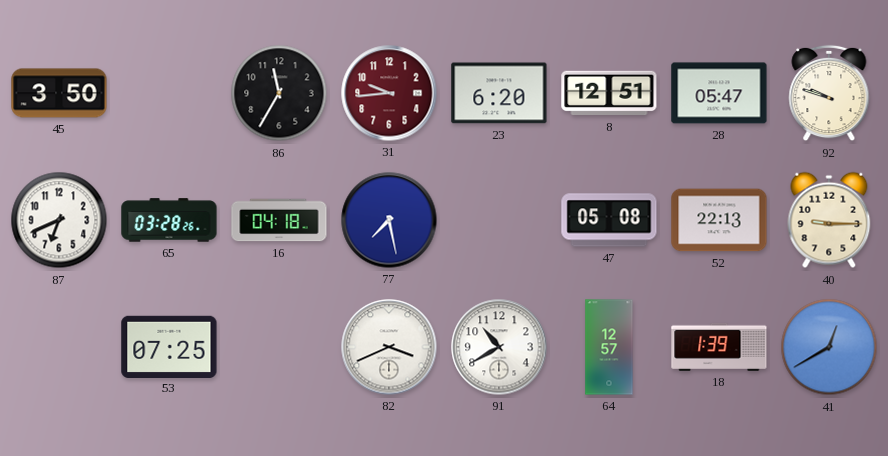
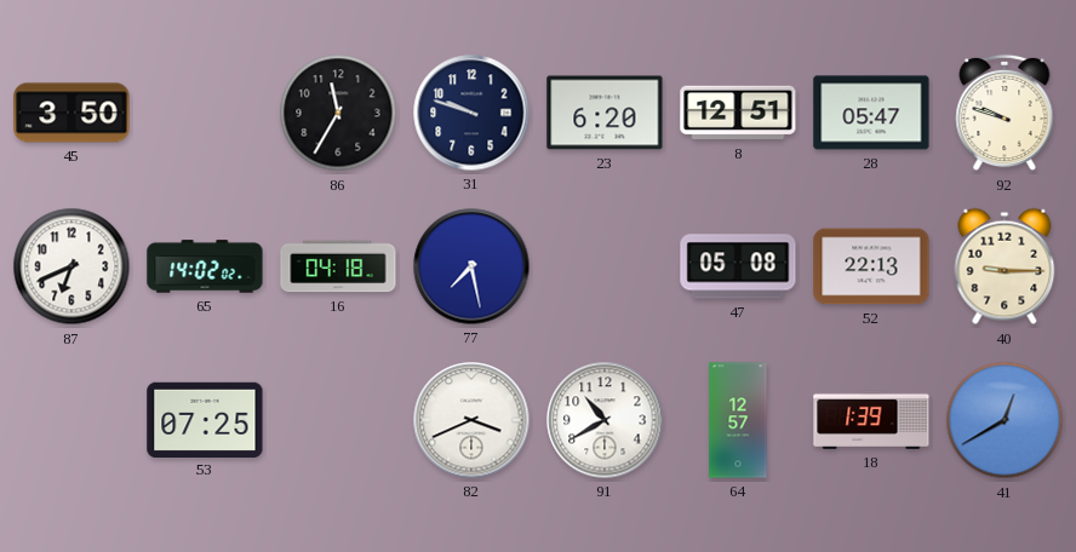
31: 9:44 -> 9:48 (471, 113)
31 dial: burgundy -> navy (471, 113)
65: 03:28 -> 14:02 (205, 266)
